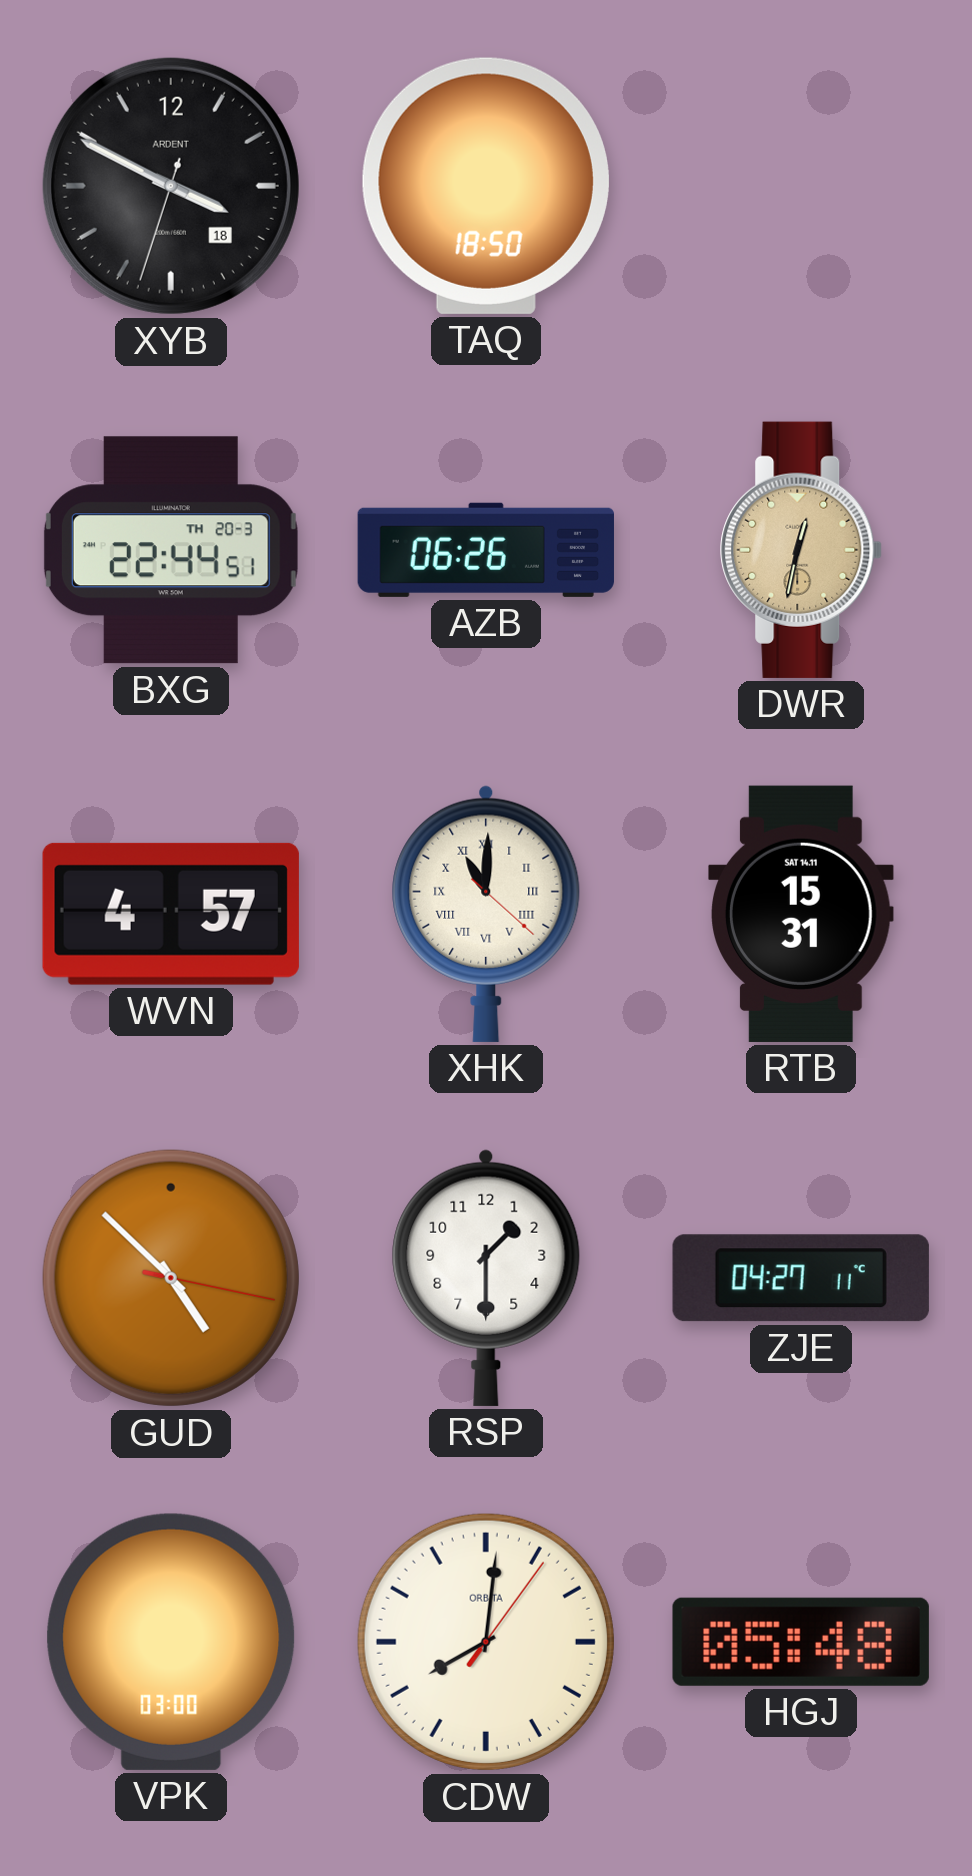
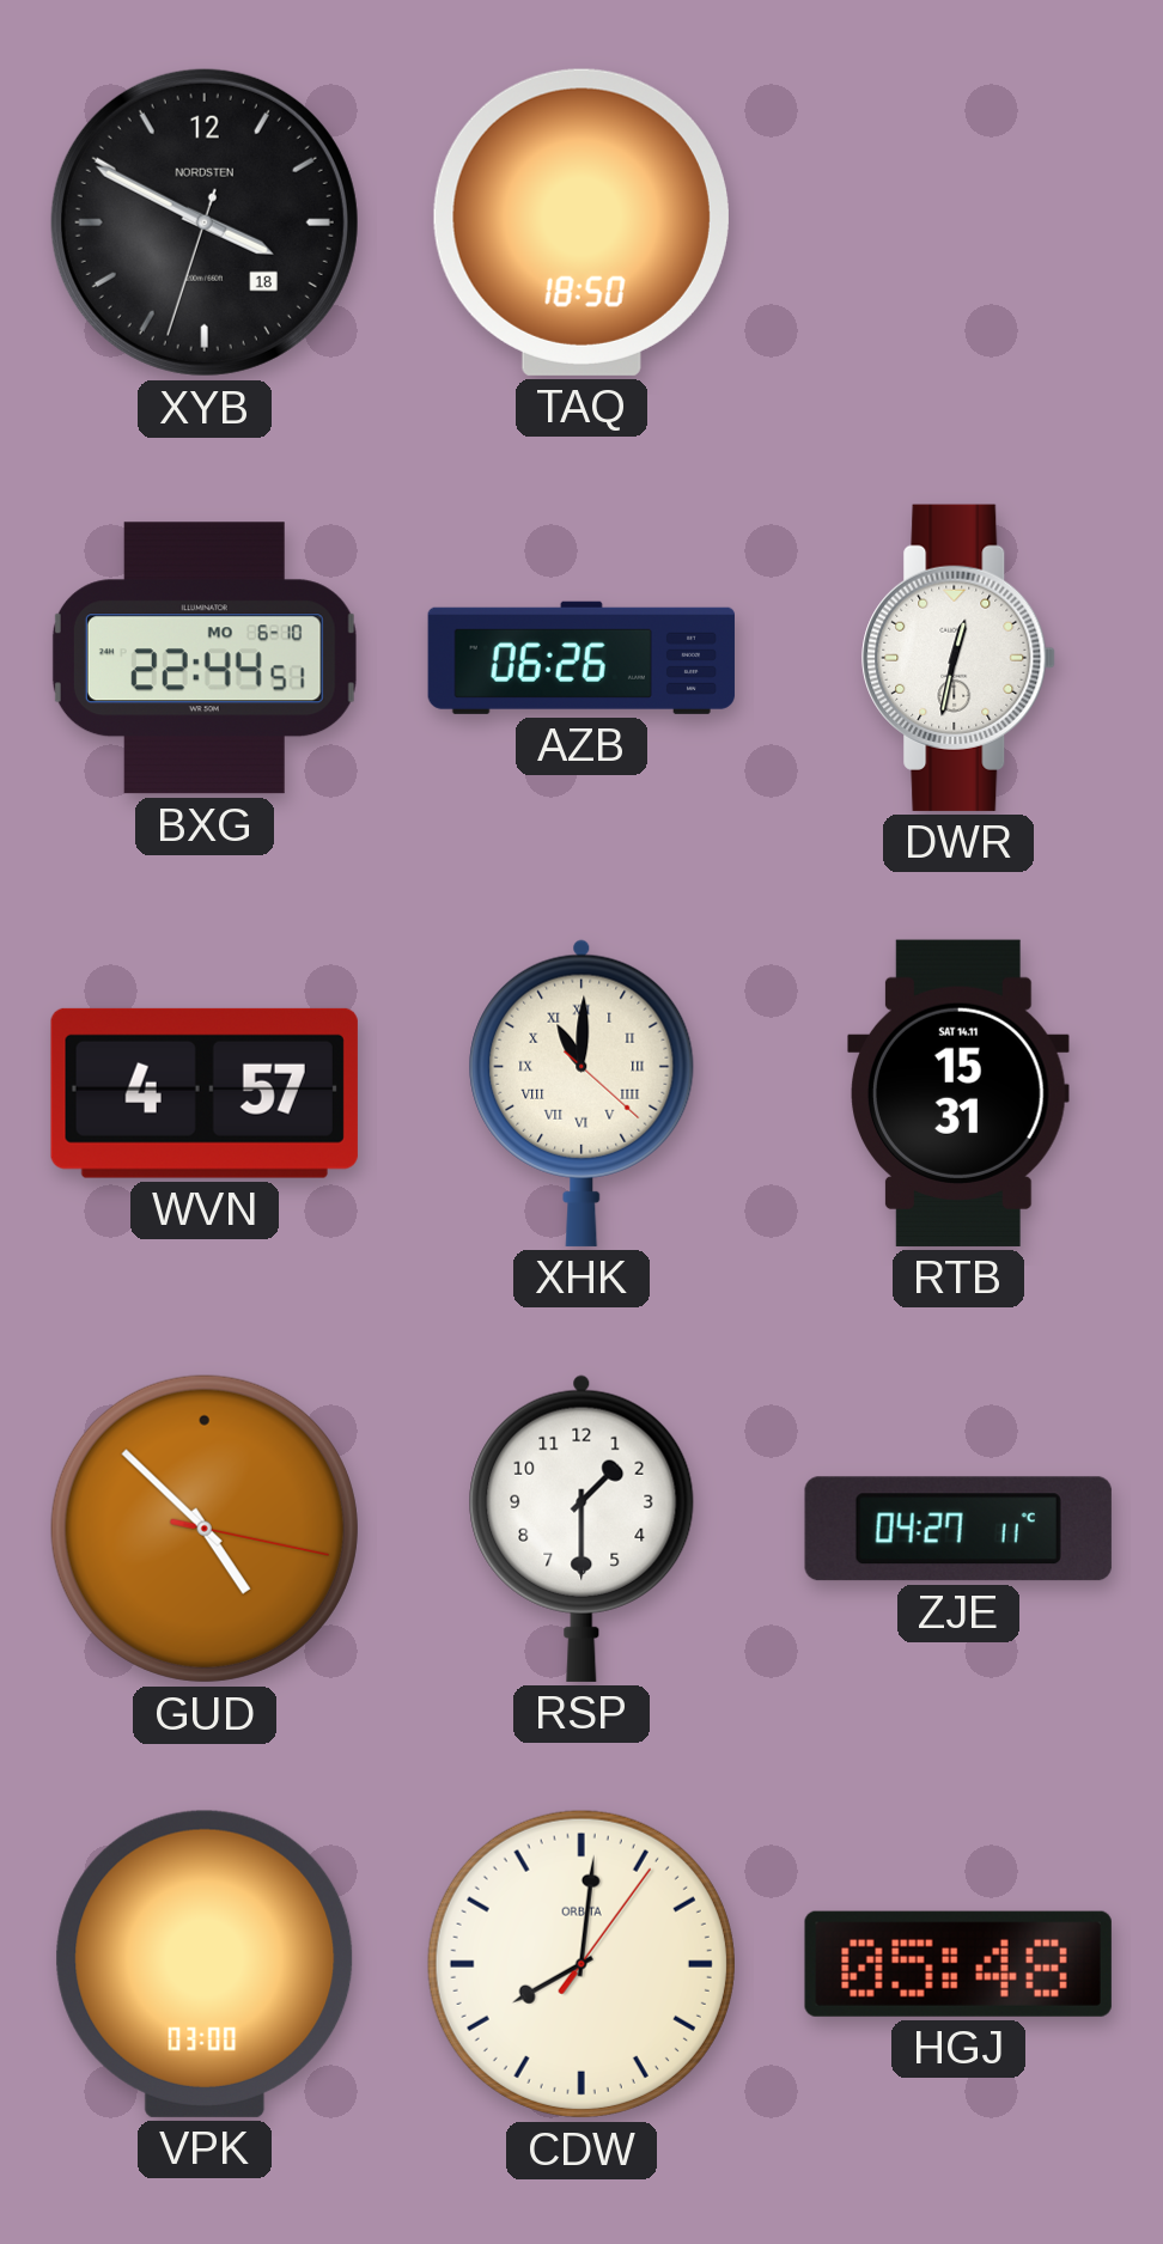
XYB brand: ARDENT -> NORDSTEN (205, 222)
BXG date: TH 20-3 -> MO 6-10 (205, 658)
DWR dial: champagne -> white (958, 658)
